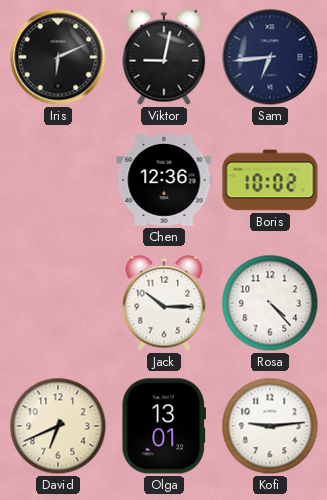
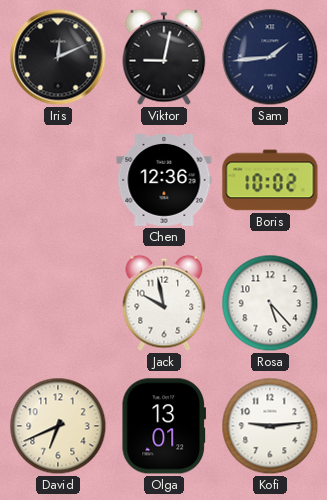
Iris: 6:11 -> 12:11 (58, 57)
Sam: 6:44 -> 1:44 (270, 57)
Jack: 10:15 -> 9:58 (164, 303)
Rosa: 4:23 -> 5:23 (270, 303)
